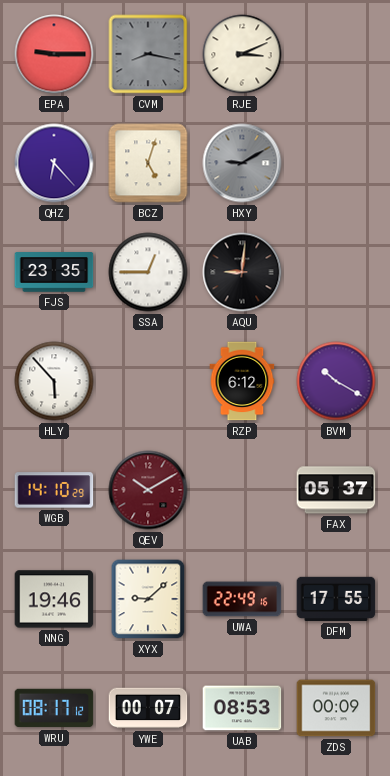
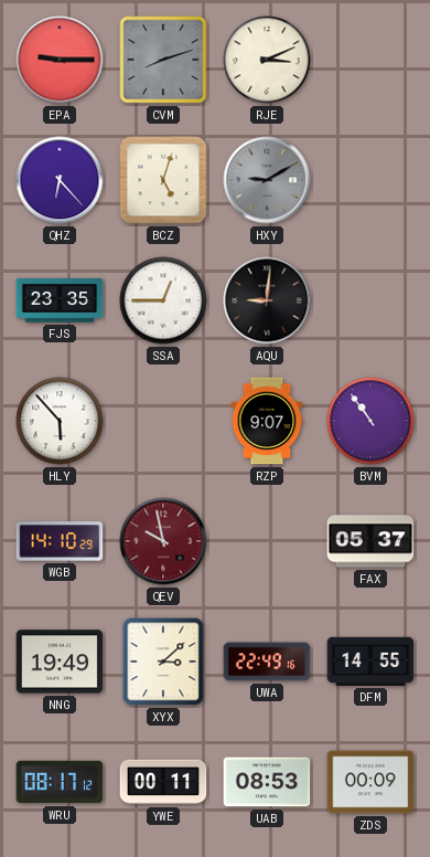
CVM: 8:17 -> 8:12 (163, 60)
RZP: 6:12 -> 9:07 (267, 421)
BVM: 10:20 -> 10:54 (370, 421)
QEV: 10:10 -> 9:58 (163, 541)
NNG: 19:46 -> 19:49 (60, 662)
XYX: 9:08 -> 3:08 (163, 662)
DFM: 17:55 -> 14:55 (370, 662)
YWE: 00:07 -> 00:11 (163, 782)
